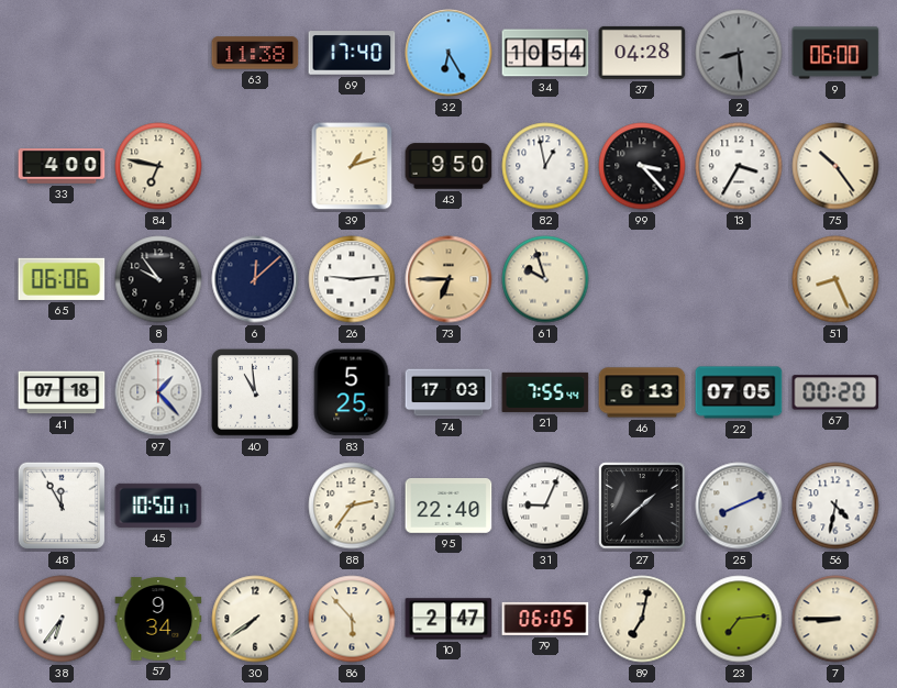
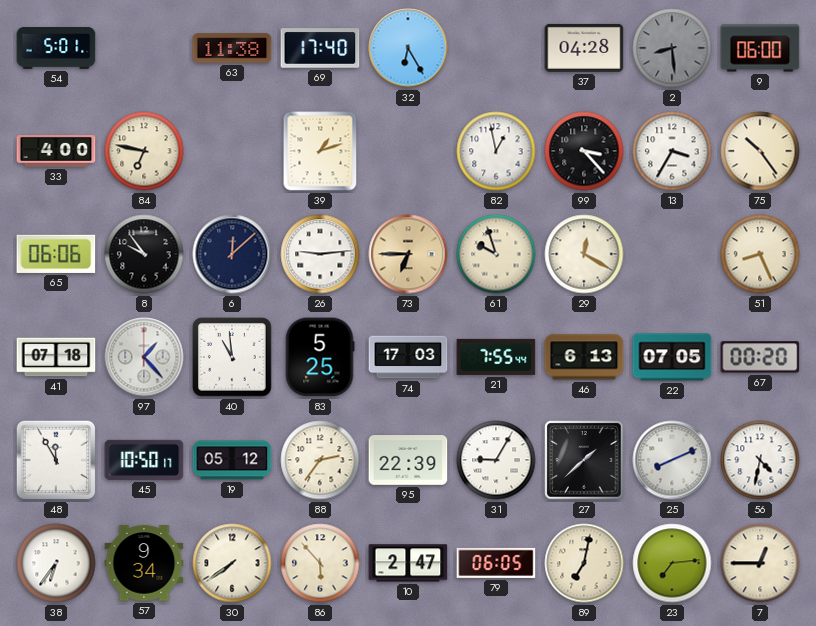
54: none -> 5:01 (56, 48)
34: 10:54 -> none (545, 53)
43: 9:50 -> none (449, 166)
29: none -> 12:20 (584, 254)
19: none -> 05:12 (232, 460)
95: 22:40 -> 22:39 (408, 461)
31: 9:04 -> 9:05 (496, 460)
7: 8:45 -> 12:45 (760, 563)
